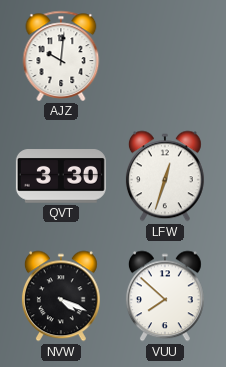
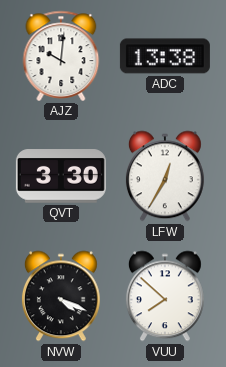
ADC: none -> 13:38 (165, 56)
LFW: 12:33 -> 12:35 (165, 176)
